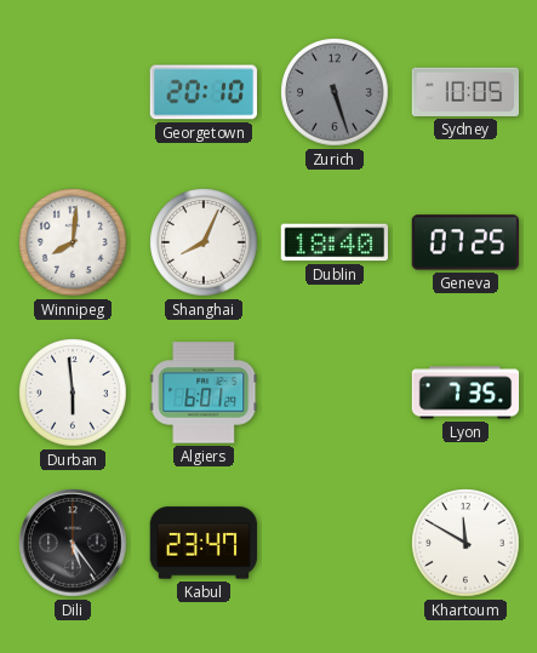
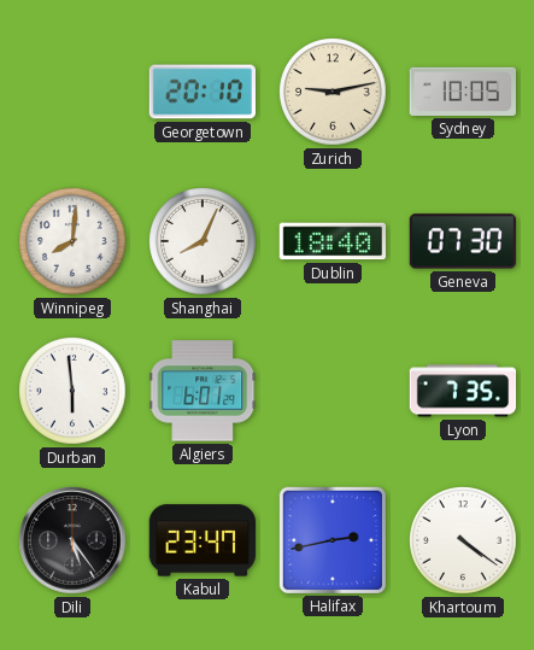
Zurich: 5:27 -> 9:13 (333, 92)
Zurich dial: grey -> cream (333, 92)
Geneva: 07:25 -> 07:30 (463, 241)
Halifax: none -> 2:43 (331, 539)
Khartoum: 11:50 -> 4:21 (463, 540)
